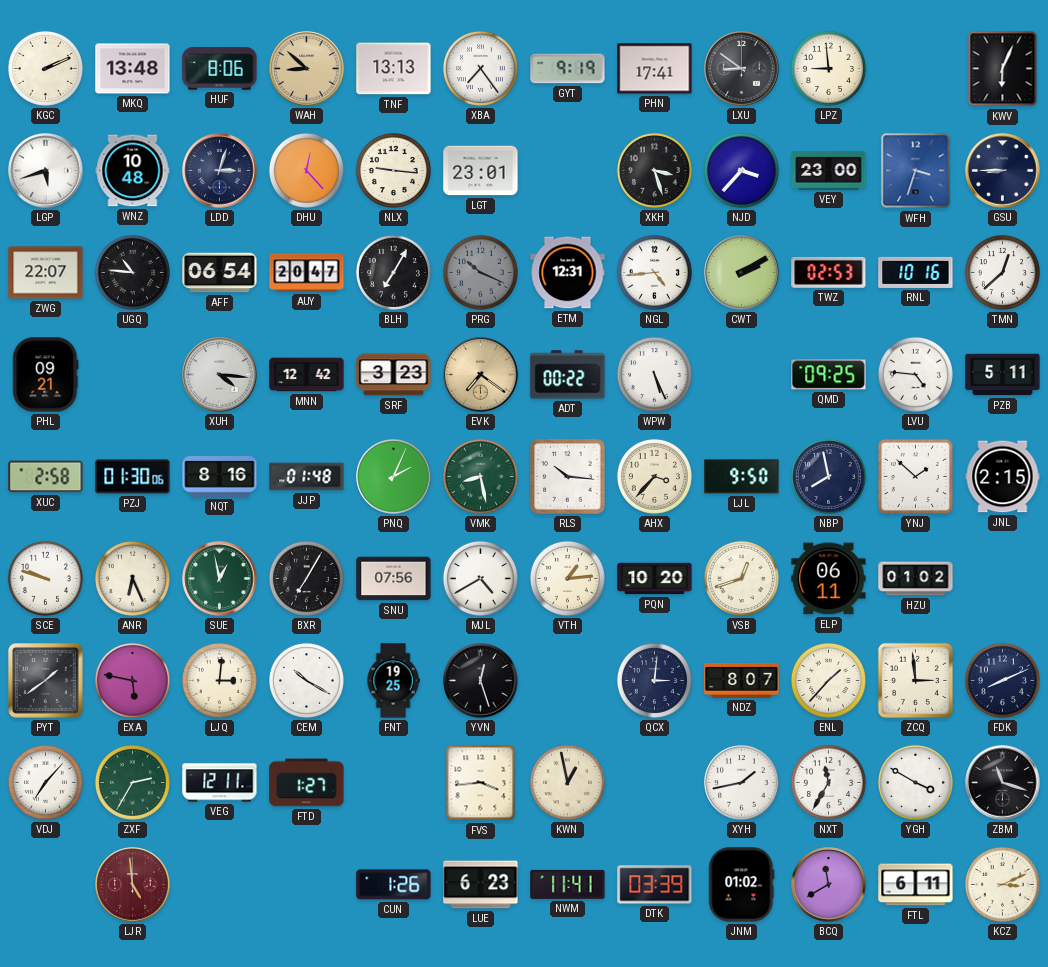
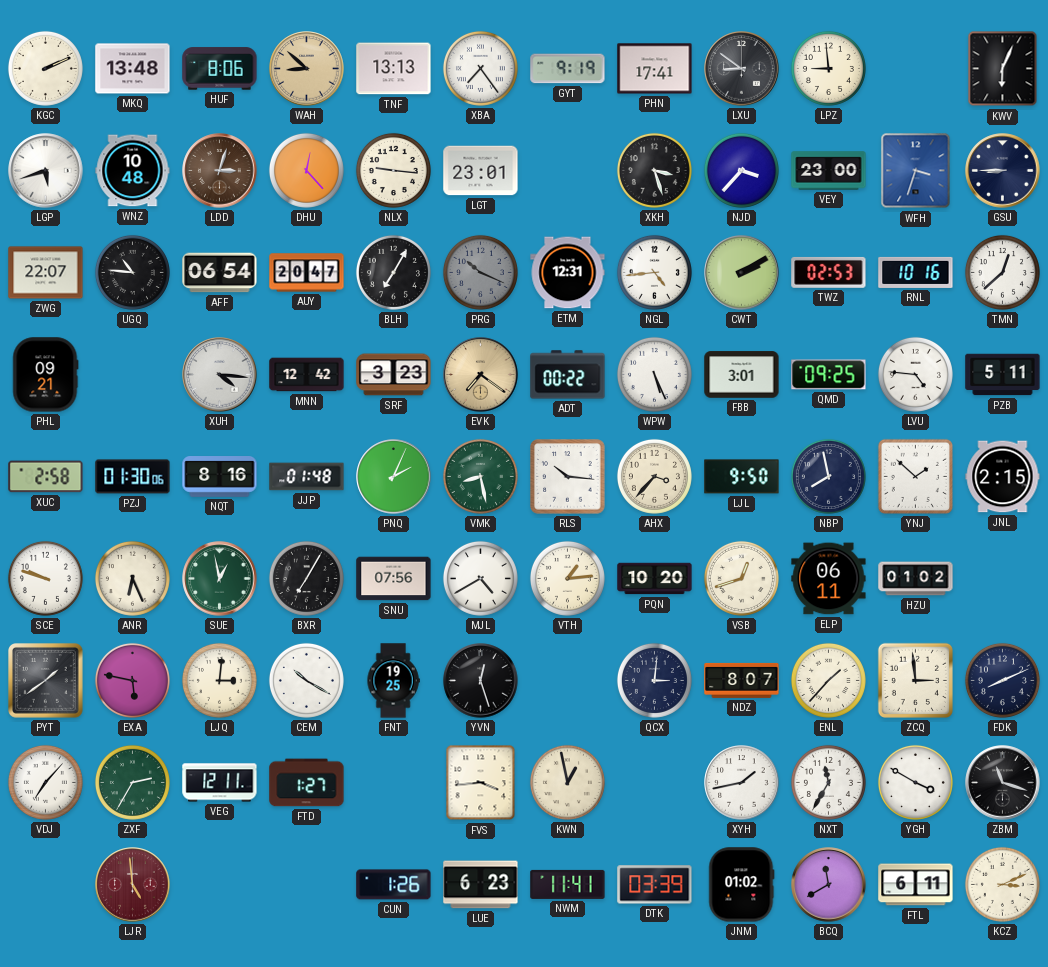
LDD dial: navy -> brown (220, 171)
FBB: none -> 3:01 (742, 375)
